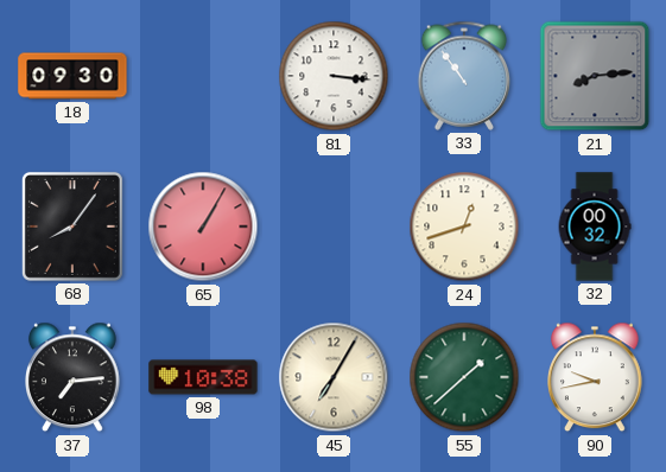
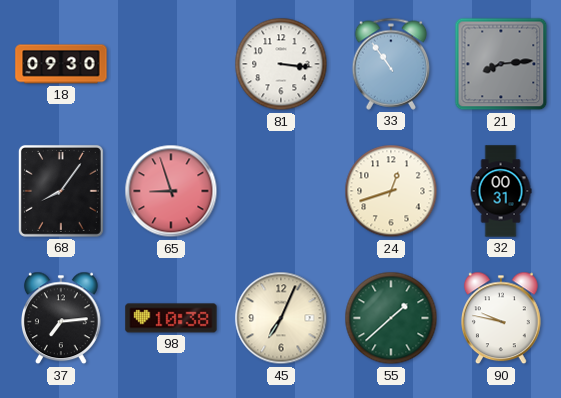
65: 1:05 -> 8:57 (171, 191)
32: 00:32 -> 00:31 (501, 191)
45: 7:05 -> 7:04 (281, 318)
90: 9:43 -> 9:47 (502, 318)
